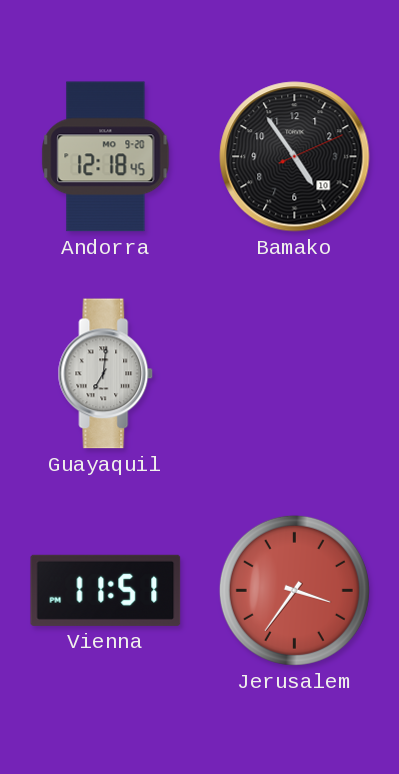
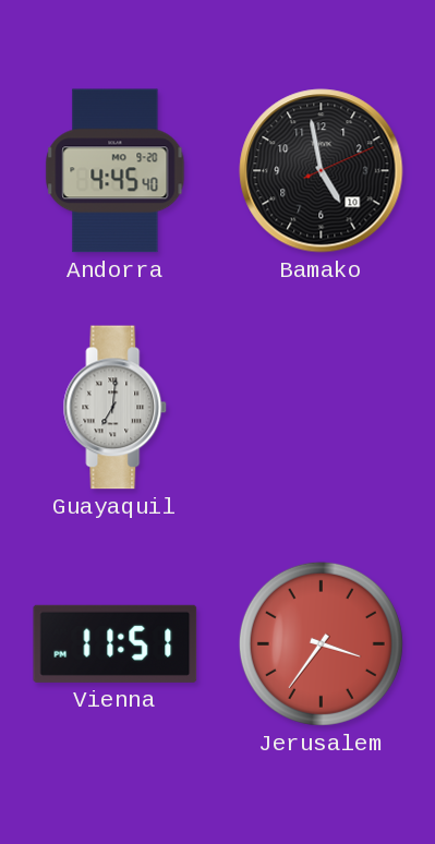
Andorra: 12:18 -> 4:45 (116, 171)
Bamako: 4:54 -> 4:58 (322, 171)
